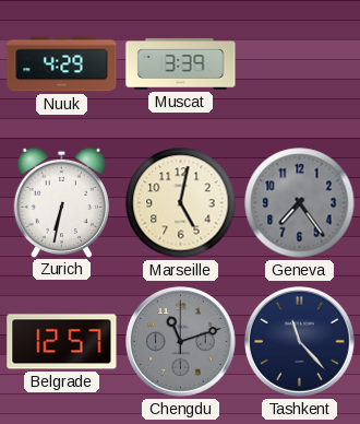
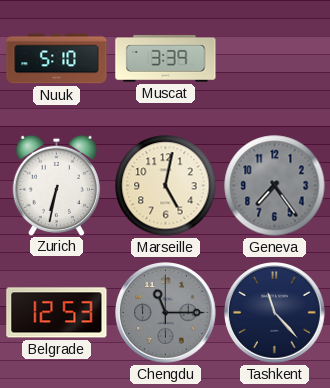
Nuuk: 4:29 -> 5:10 (57, 59)
Belgrade: 12:57 -> 12:53 (57, 313)
Chengdu: 11:12 -> 11:15 (166, 313)
